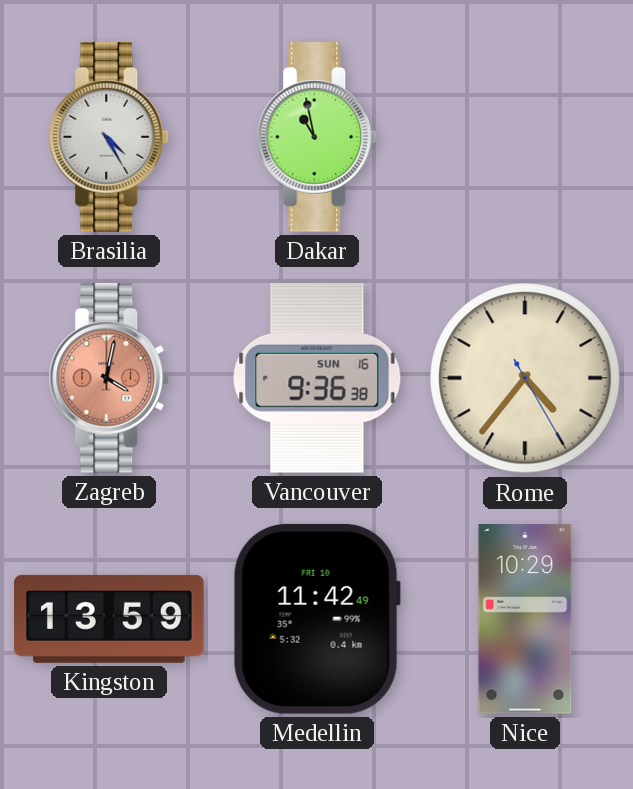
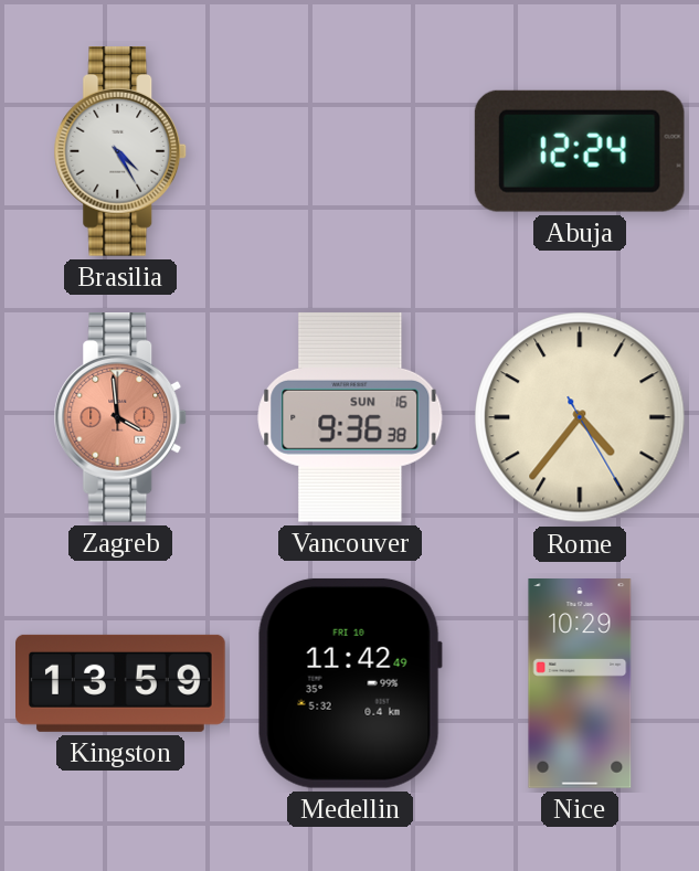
Dakar: 10:58 -> none (317, 138)
Abuja: none -> 12:24 (580, 151)
Zagreb: 4:02 -> 3:59 (120, 418)
